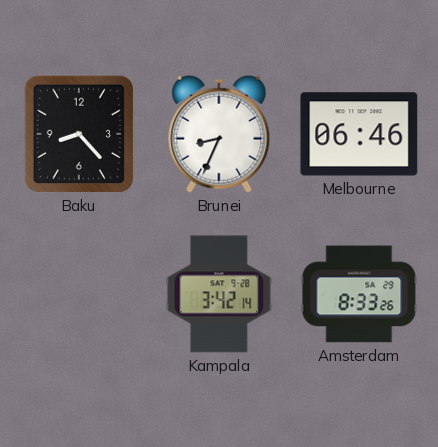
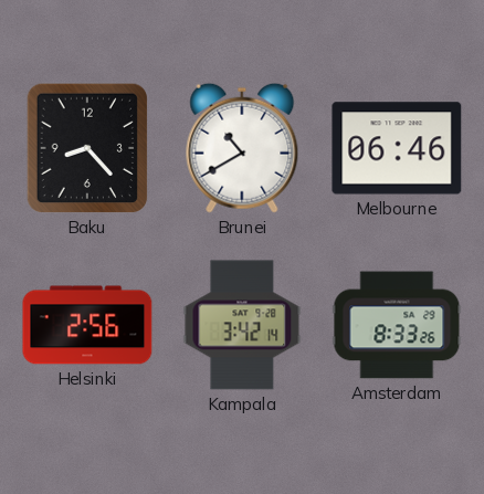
Brunei: 8:34 -> 10:40 (242, 148)
Helsinki: none -> 2:56 (87, 325)
